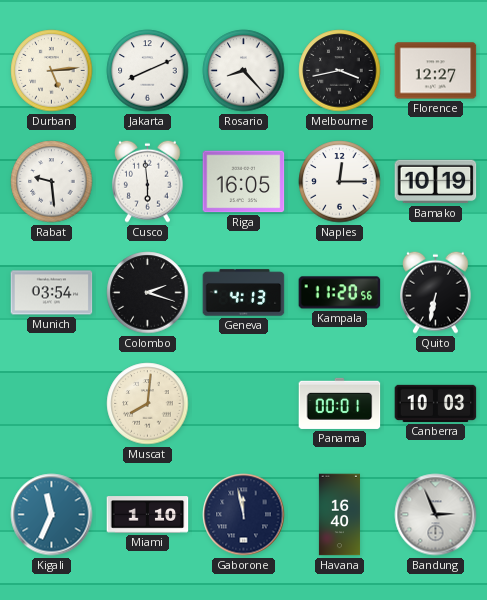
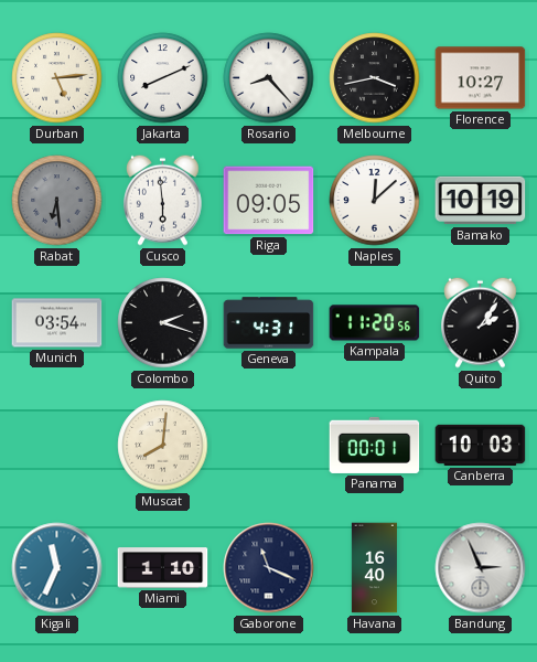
Florence: 12:27 -> 10:27 (481, 78)
Rabat: 9:29 -> 6:29 (57, 201)
Rabat dial: white -> grey (57, 201)
Riga: 16:05 -> 09:05 (269, 201)
Naples: 12:15 -> 12:08 (375, 201)
Geneva: 4:13 -> 4:31 (269, 323)
Quito: 6:32 -> 2:06 (481, 322)
Gaborone: 11:58 -> 11:19 (269, 568)
